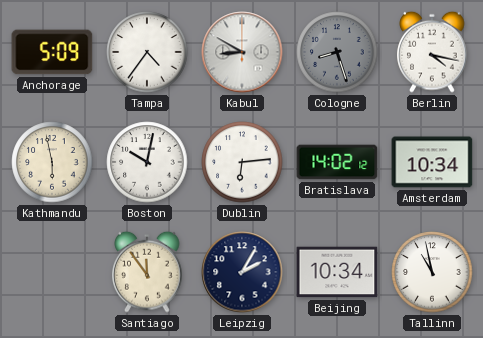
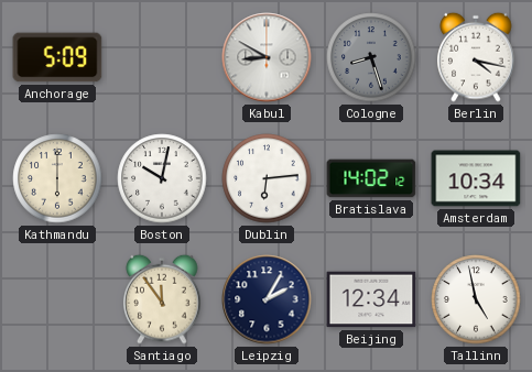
Tampa: 4:36 -> none (147, 52)
Kathmandu: 5:58 -> 6:00 (57, 178)
Beijing: 10:34 -> 12:34 (371, 299)
Tallinn: 10:58 -> 4:58 (476, 299)
